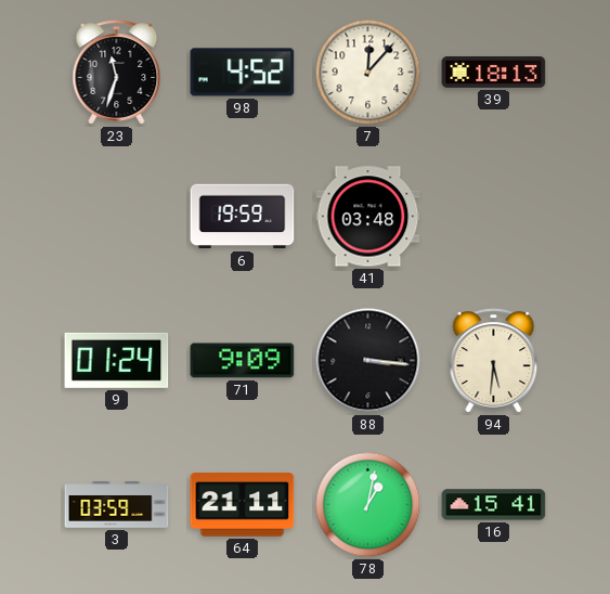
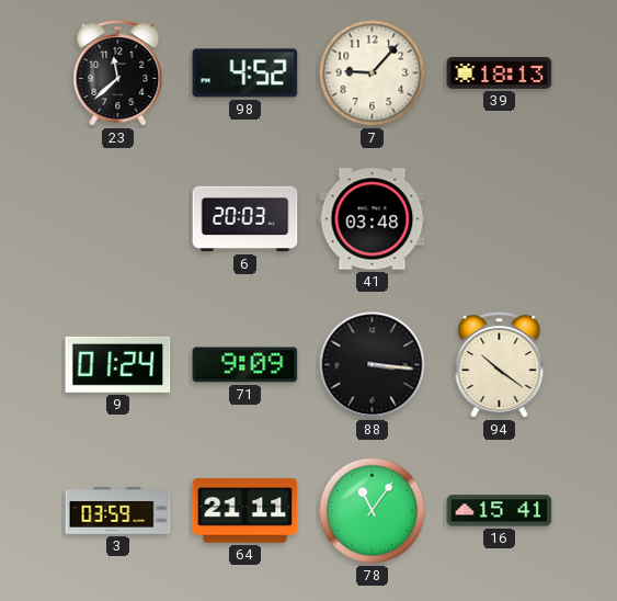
23: 11:33 -> 11:38 (118, 73)
7: 12:07 -> 9:07 (373, 73)
6: 19:59 -> 20:03 (245, 219)
94: 5:31 -> 10:21 (500, 365)
78: 1:02 -> 11:06 (373, 511)
